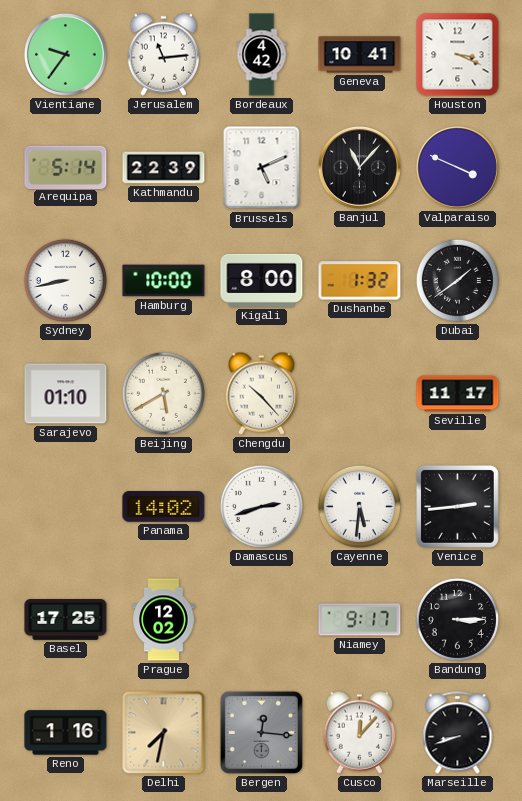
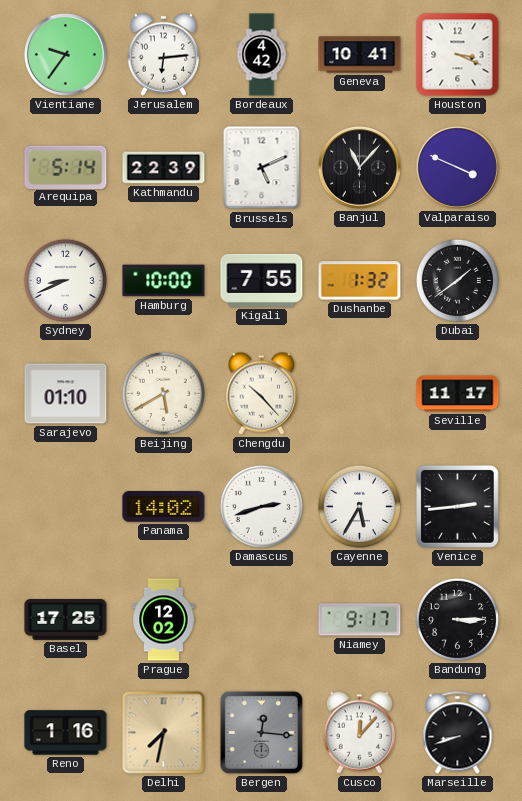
Jerusalem: 11:14 -> 6:14 (164, 54)
Sydney: 8:43 -> 8:41 (65, 280)
Kigali: 8:00 -> 7:55 (262, 280)
Cayenne: 5:31 -> 5:35 (359, 506)
